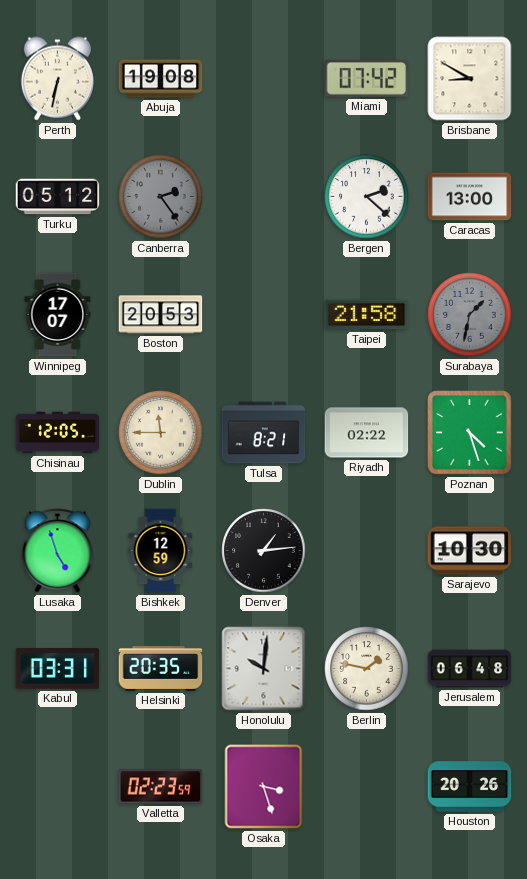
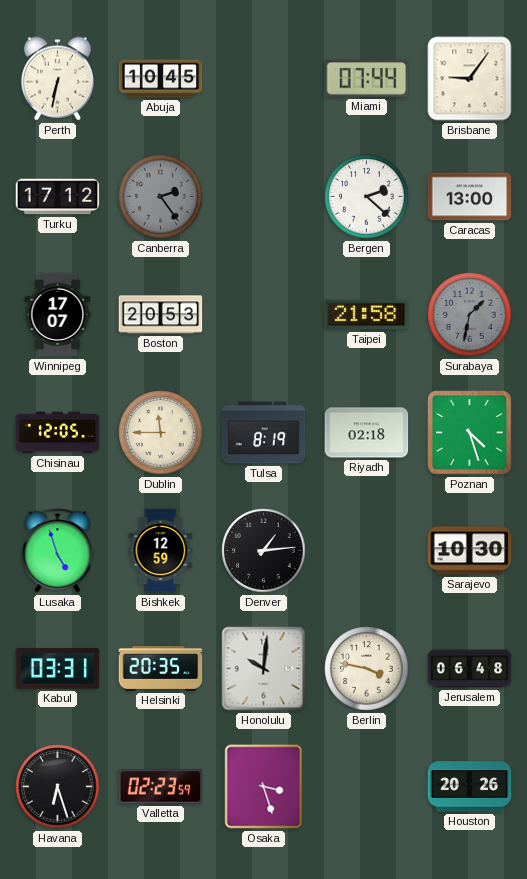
Abuja: 19:08 -> 10:45 (161, 79)
Miami: 07:42 -> 07:44 (367, 79)
Brisbane: 8:50 -> 9:06 (470, 79)
Turku: 05:12 -> 17:12 (58, 197)
Tulsa: 8:21 -> 8:19 (264, 433)
Riyadh: 02:22 -> 02:18 (367, 433)
Berlin: 1:47 -> 3:47 (367, 669)
Havana: none -> 6:27 (58, 787)
